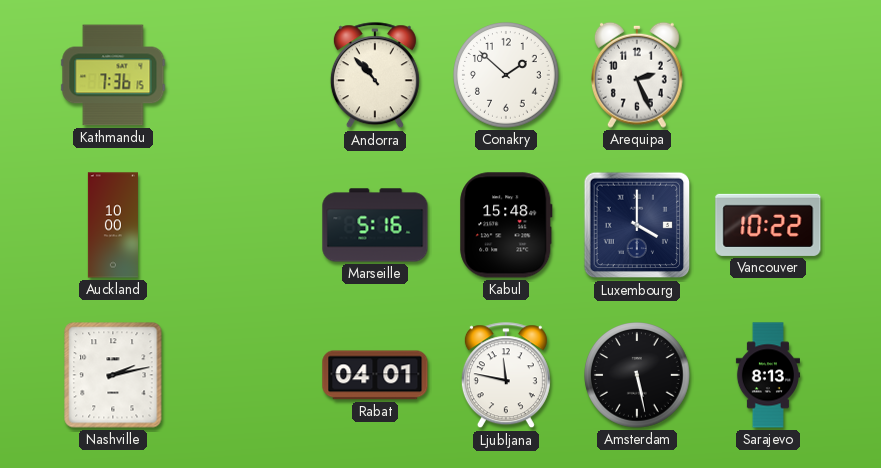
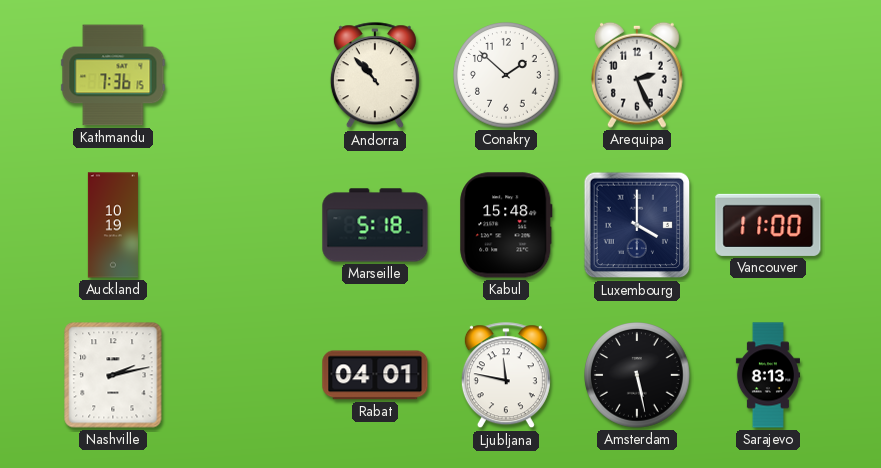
Auckland: 10:00 -> 10:19 (113, 225)
Marseille: 5:16 -> 5:18 (375, 225)
Vancouver: 10:22 -> 11:00 (768, 225)
